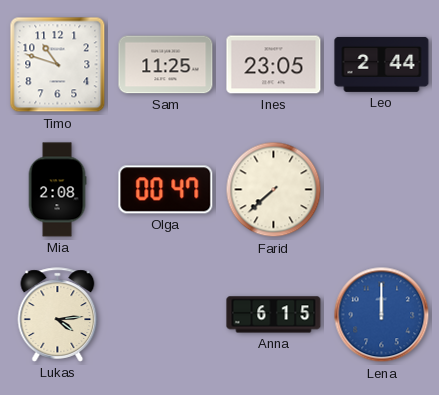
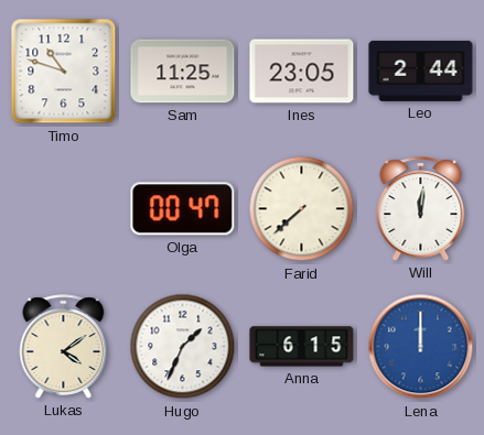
Mia: 2:08 -> none (57, 190)
Will: none -> 12:01 (421, 209)
Lukas: 4:14 -> 4:09 (64, 347)
Hugo: none -> 1:34 (183, 347)
